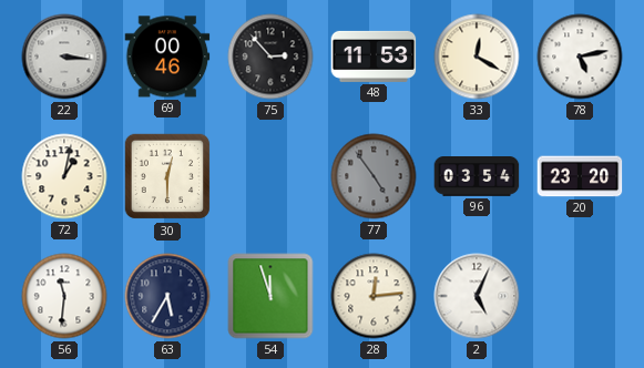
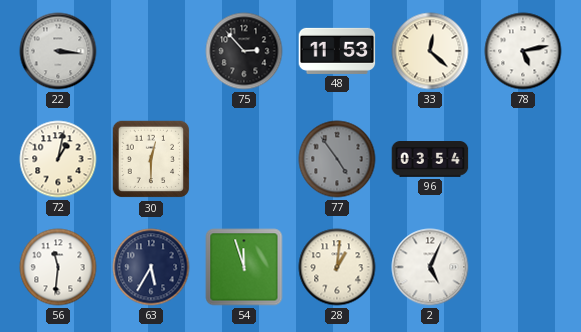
69: 00:46 -> none (167, 57)
33: 12:20 -> 12:22 (430, 51)
20: 23:20 -> none (580, 176)
28: 12:14 -> 1:01 (337, 267)
